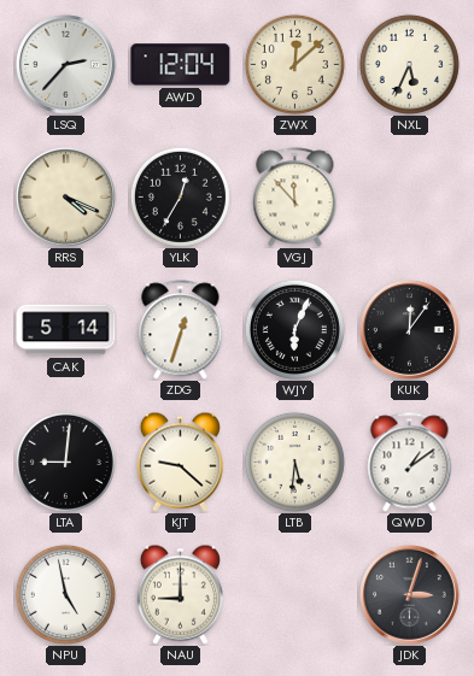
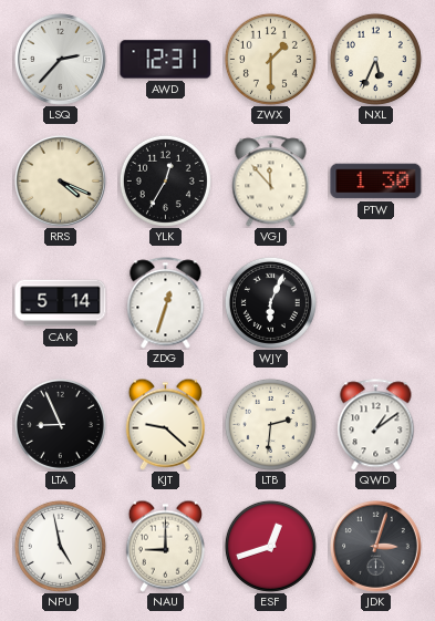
AWD: 12:04 -> 12:31 (166, 60)
ZWX: 12:08 -> 1:30 (270, 59)
PTW: none -> 1:30 (376, 182)
KUK: 12:06 -> none (409, 329)
LTA: 9:01 -> 8:56 (60, 424)
LTB: 5:31 -> 2:31 (270, 424)
ESF: none -> 12:42 (270, 546)
